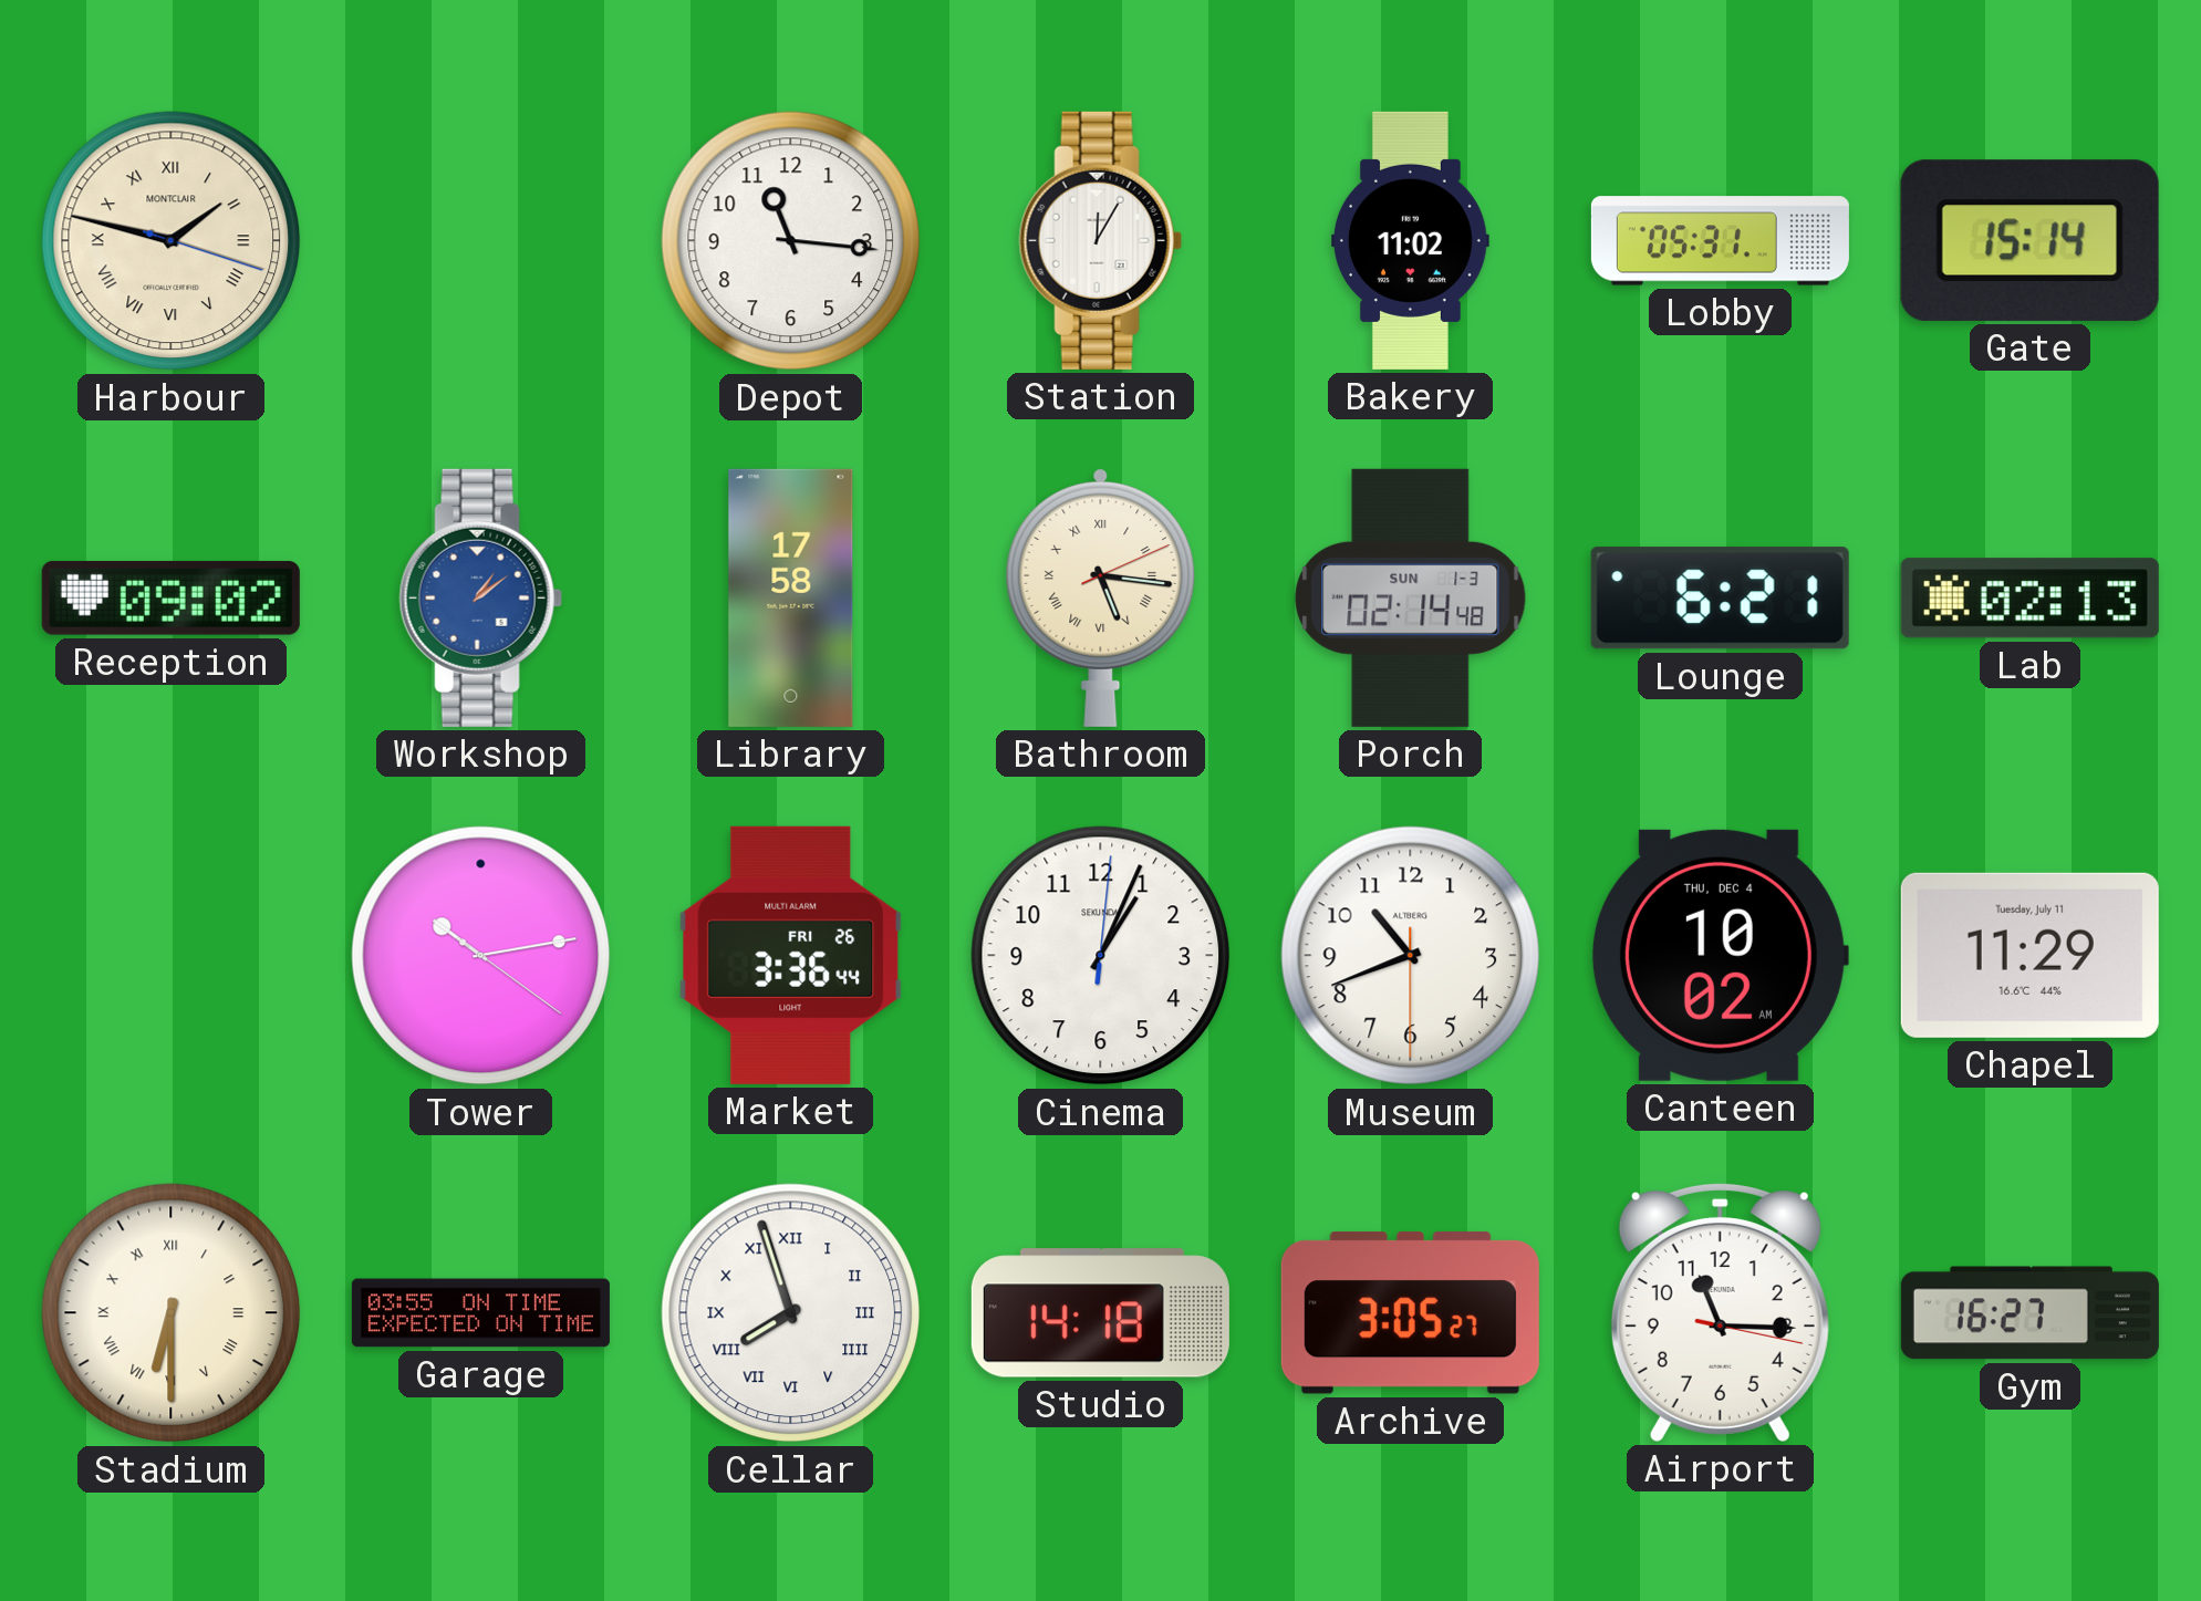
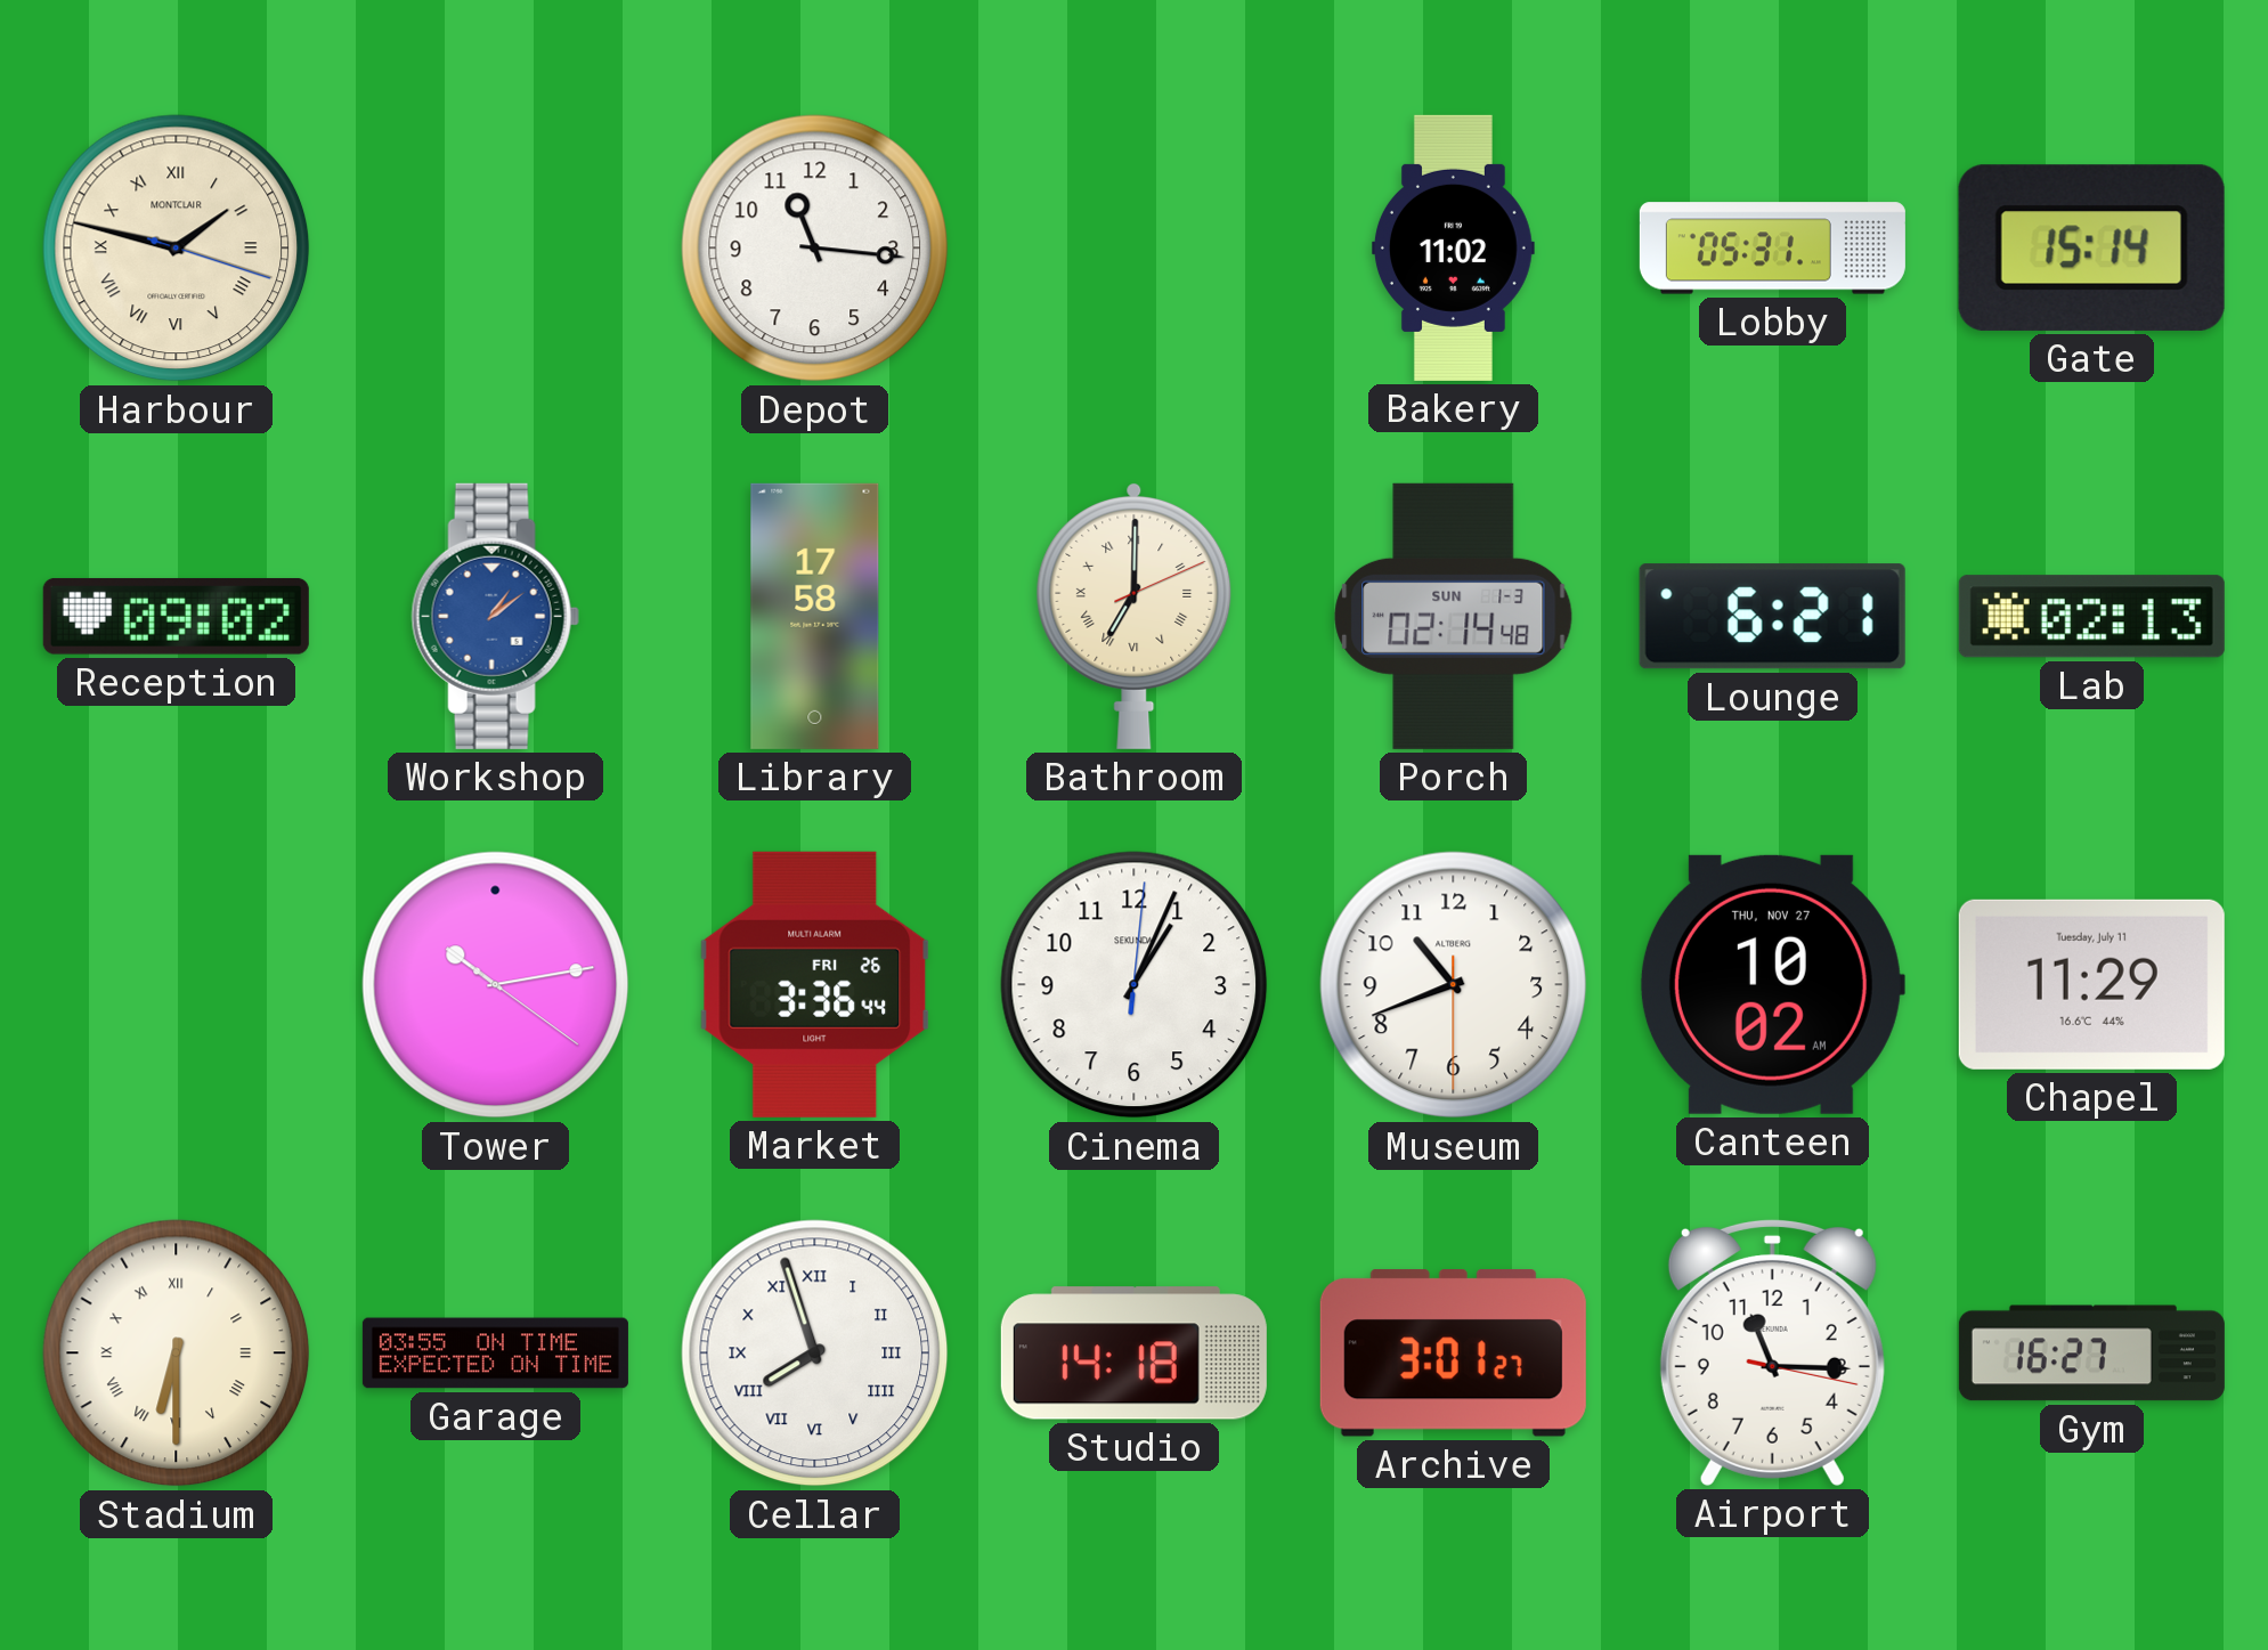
Station: 12:05 -> none (1100, 240)
Bathroom: 5:16 -> 7:00 (1135, 616)
Canteen date: THU, DEC 4 -> THU, NOV 27 (1772, 984)
Archive: 3:05 -> 3:01 (1453, 1354)
